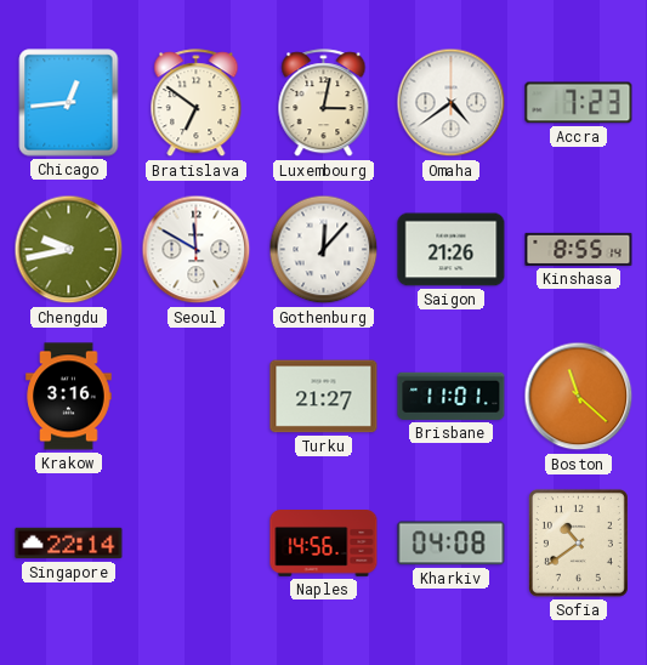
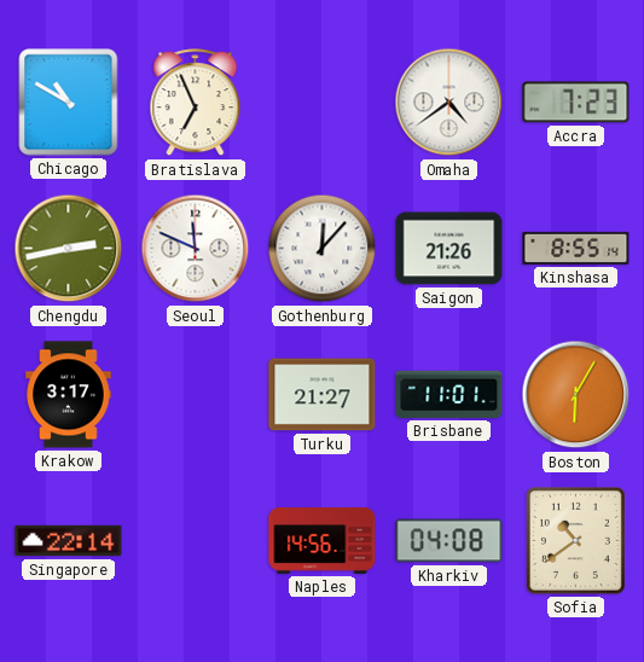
Chicago: 12:44 -> 10:50 (69, 103)
Bratislava: 6:51 -> 6:56 (196, 103)
Luxembourg: 3:02 -> none (324, 103)
Chengdu: 9:43 -> 2:43 (69, 249)
Seoul: 11:50 -> 11:49 (196, 249)
Krakow: 3:16 -> 3:17 (69, 395)
Boston: 11:22 -> 6:05 (576, 395)
